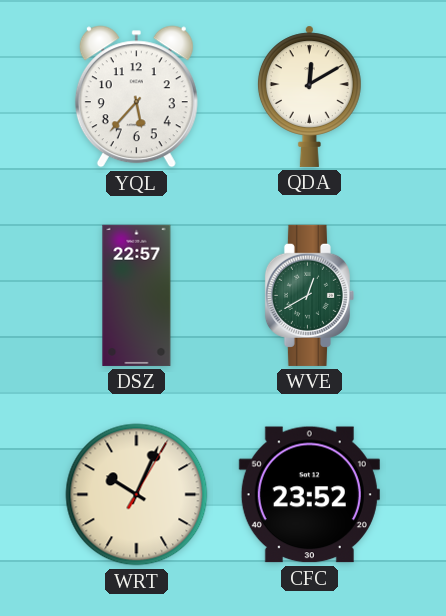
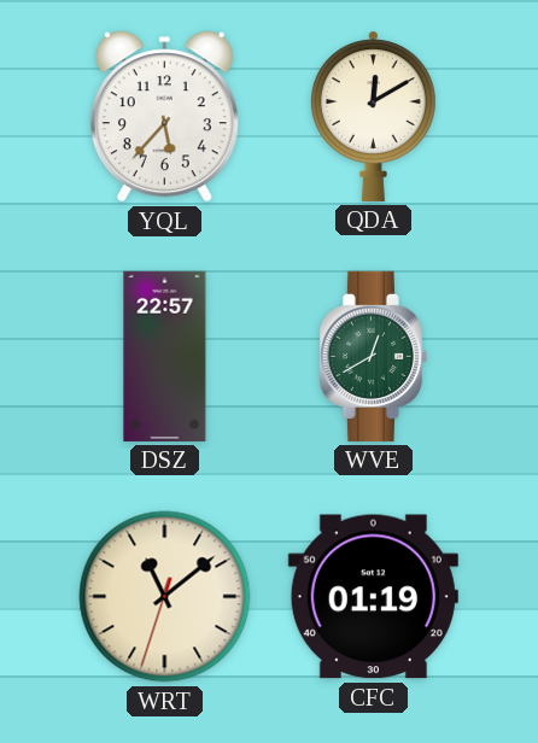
WRT: 10:04 -> 11:08 (165, 597)
CFC: 23:52 -> 01:19 (373, 597)
